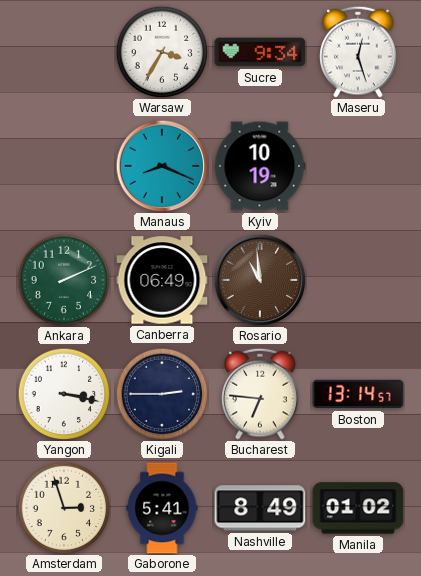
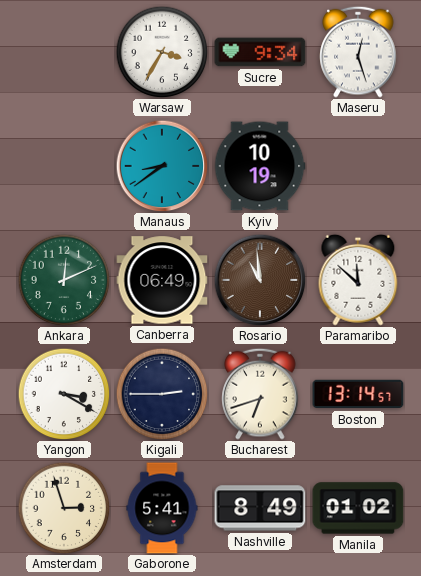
Manaus: 8:19 -> 8:39 (162, 166)
Ankara: 2:11 -> 12:11 (64, 280)
Paramaribo: none -> 11:52 (358, 280)
Yangon: 3:17 -> 3:20 (64, 394)
Bucharest: 6:46 -> 6:42 (260, 394)
